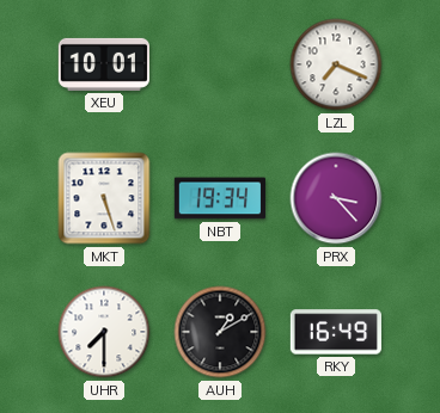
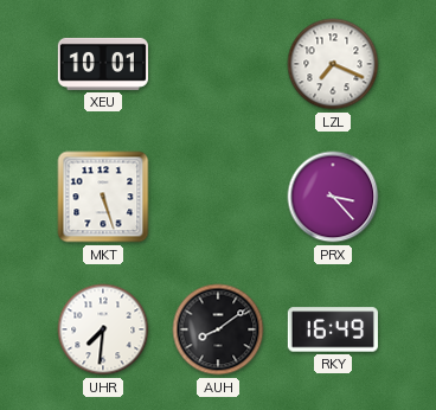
NBT: 19:34 -> none (220, 198)
UHR: 7:30 -> 7:31 (103, 329)
AUH: 1:10 -> 8:09 (218, 329)
